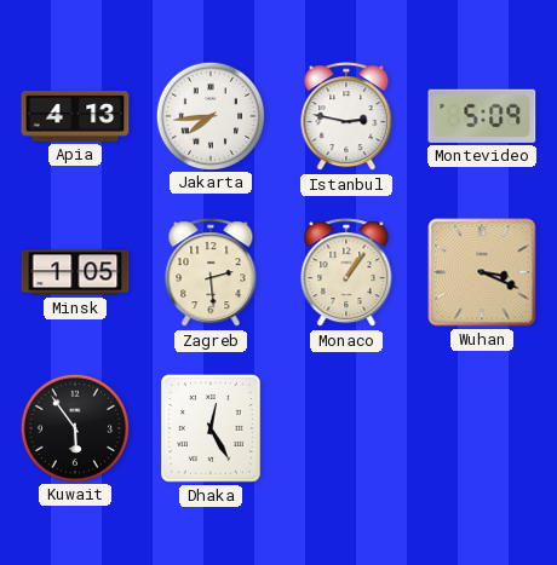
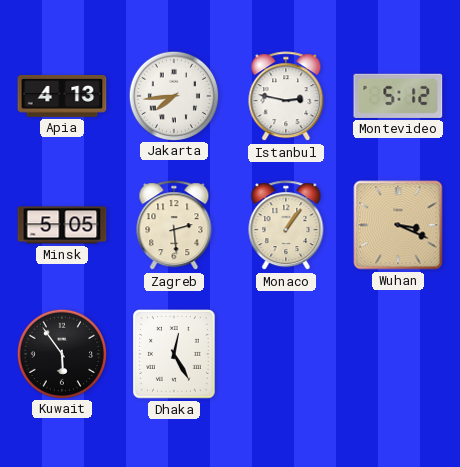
Montevideo: 5:09 -> 5:12 (398, 96)
Minsk: 1:05 -> 5:05 (62, 225)
